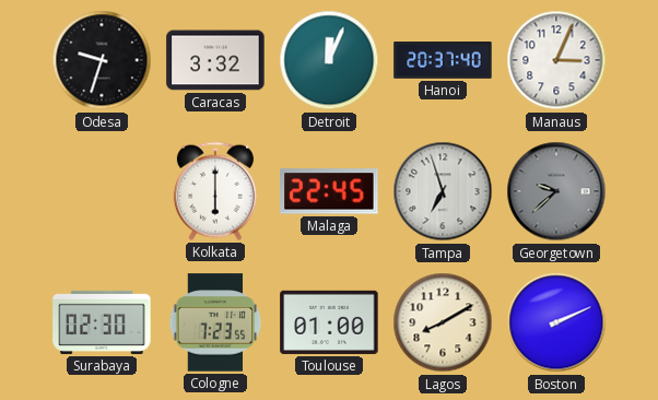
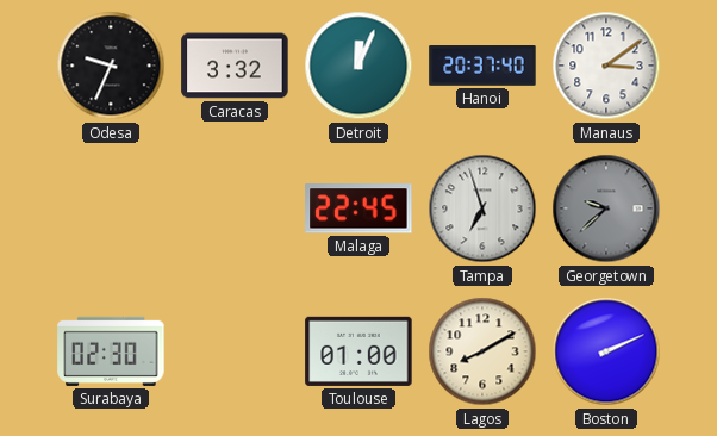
Odesa: 9:33 -> 9:34 (111, 66)
Manaus: 3:04 -> 3:09 (606, 66)
Kolkata: 6:00 -> none (215, 191)
Cologne: 7:23 -> none (215, 322)
